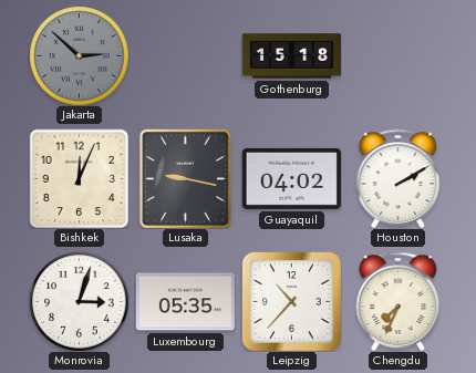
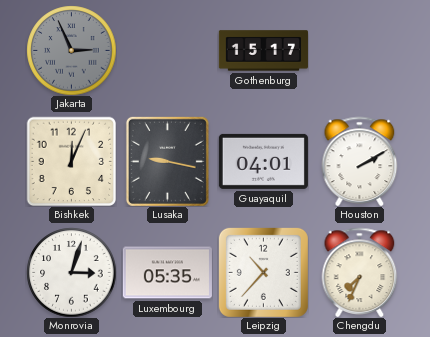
Jakarta: 2:52 -> 2:56 (71, 50)
Gothenburg: 15:18 -> 15:17 (263, 51)
Guayaquil: 04:02 -> 04:01 (263, 161)
